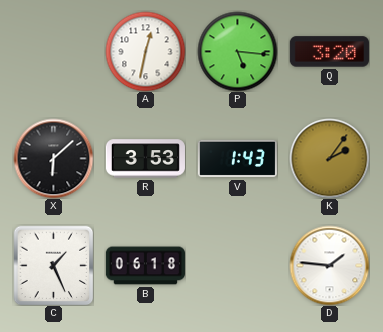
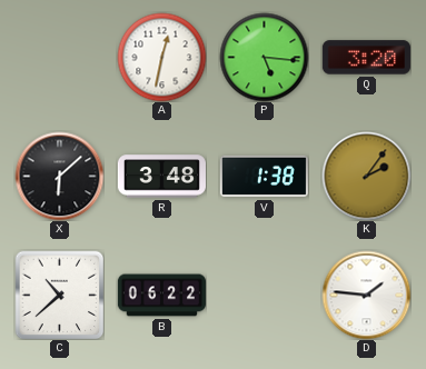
R: 3:53 -> 3:48 (161, 177)
V: 1:43 -> 1:38 (264, 177)
C: 1:26 -> 10:38 (59, 295)
B: 06:18 -> 06:22 (161, 296)
